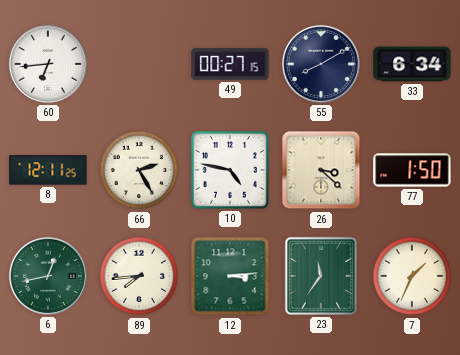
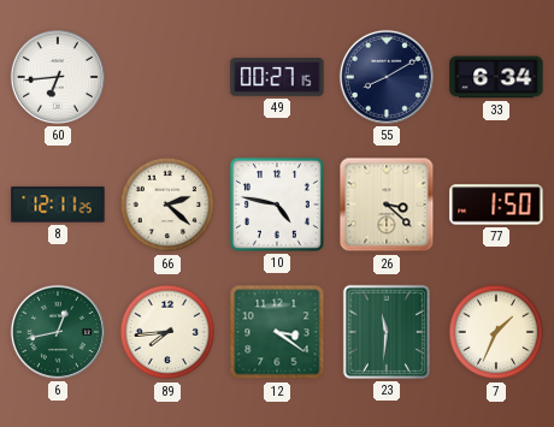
66: 2:25 -> 2:22 (167, 204)
12: 3:14 -> 3:21 (277, 332)
23: 11:36 -> 11:31 (387, 332)
